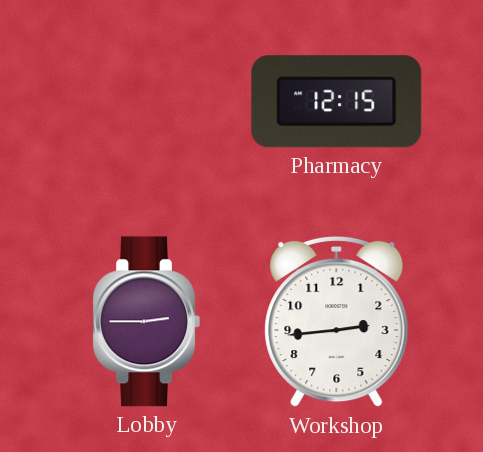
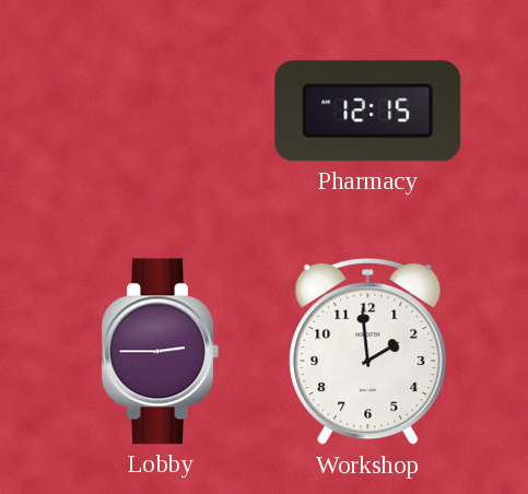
Workshop: 2:44 -> 1:59 (368, 352)
